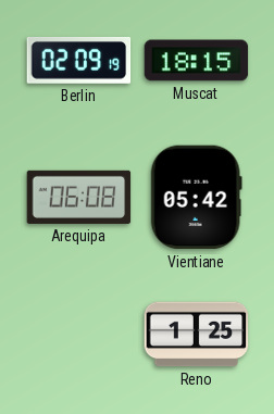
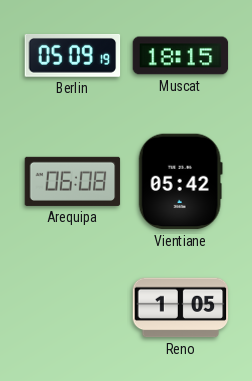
Berlin: 02:09 -> 05:09 (73, 56)
Reno: 1:25 -> 1:05 (181, 308)
